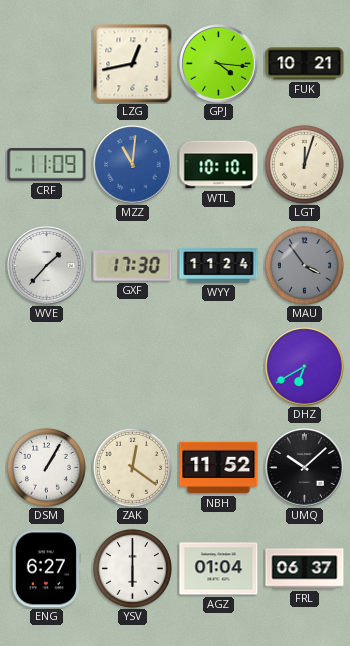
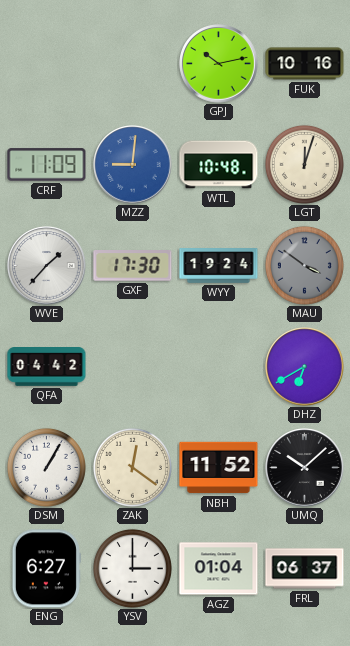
LZG: 12:43 -> none (133, 64)
GPJ: 4:16 -> 10:13 (219, 64)
FUK: 10:21 -> 10:16 (305, 64)
MZZ: 11:01 -> 9:01 (133, 165)
WTL: 10:10 -> 10:48 (219, 165)
WYY: 11:24 -> 19:24 (219, 266)
MAU: 3:54 -> 3:51 (304, 265)
QFA: none -> 04:42 (47, 367)
YSV: 6:00 -> 3:00 (132, 568)
